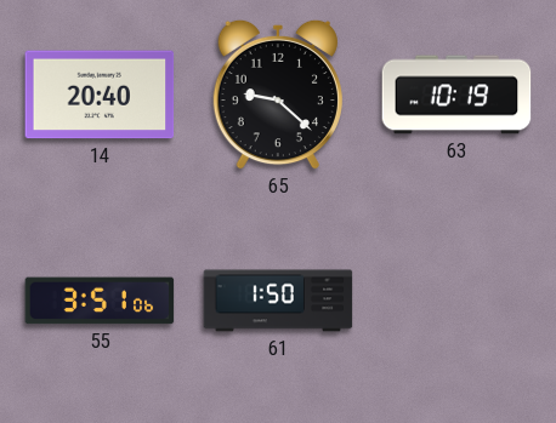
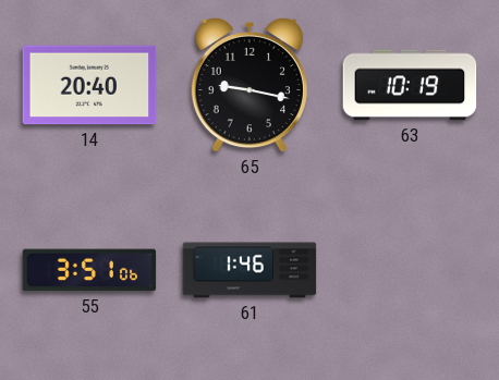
65: 9:22 -> 9:17 (249, 85)
61: 1:50 -> 1:46 (249, 270)
